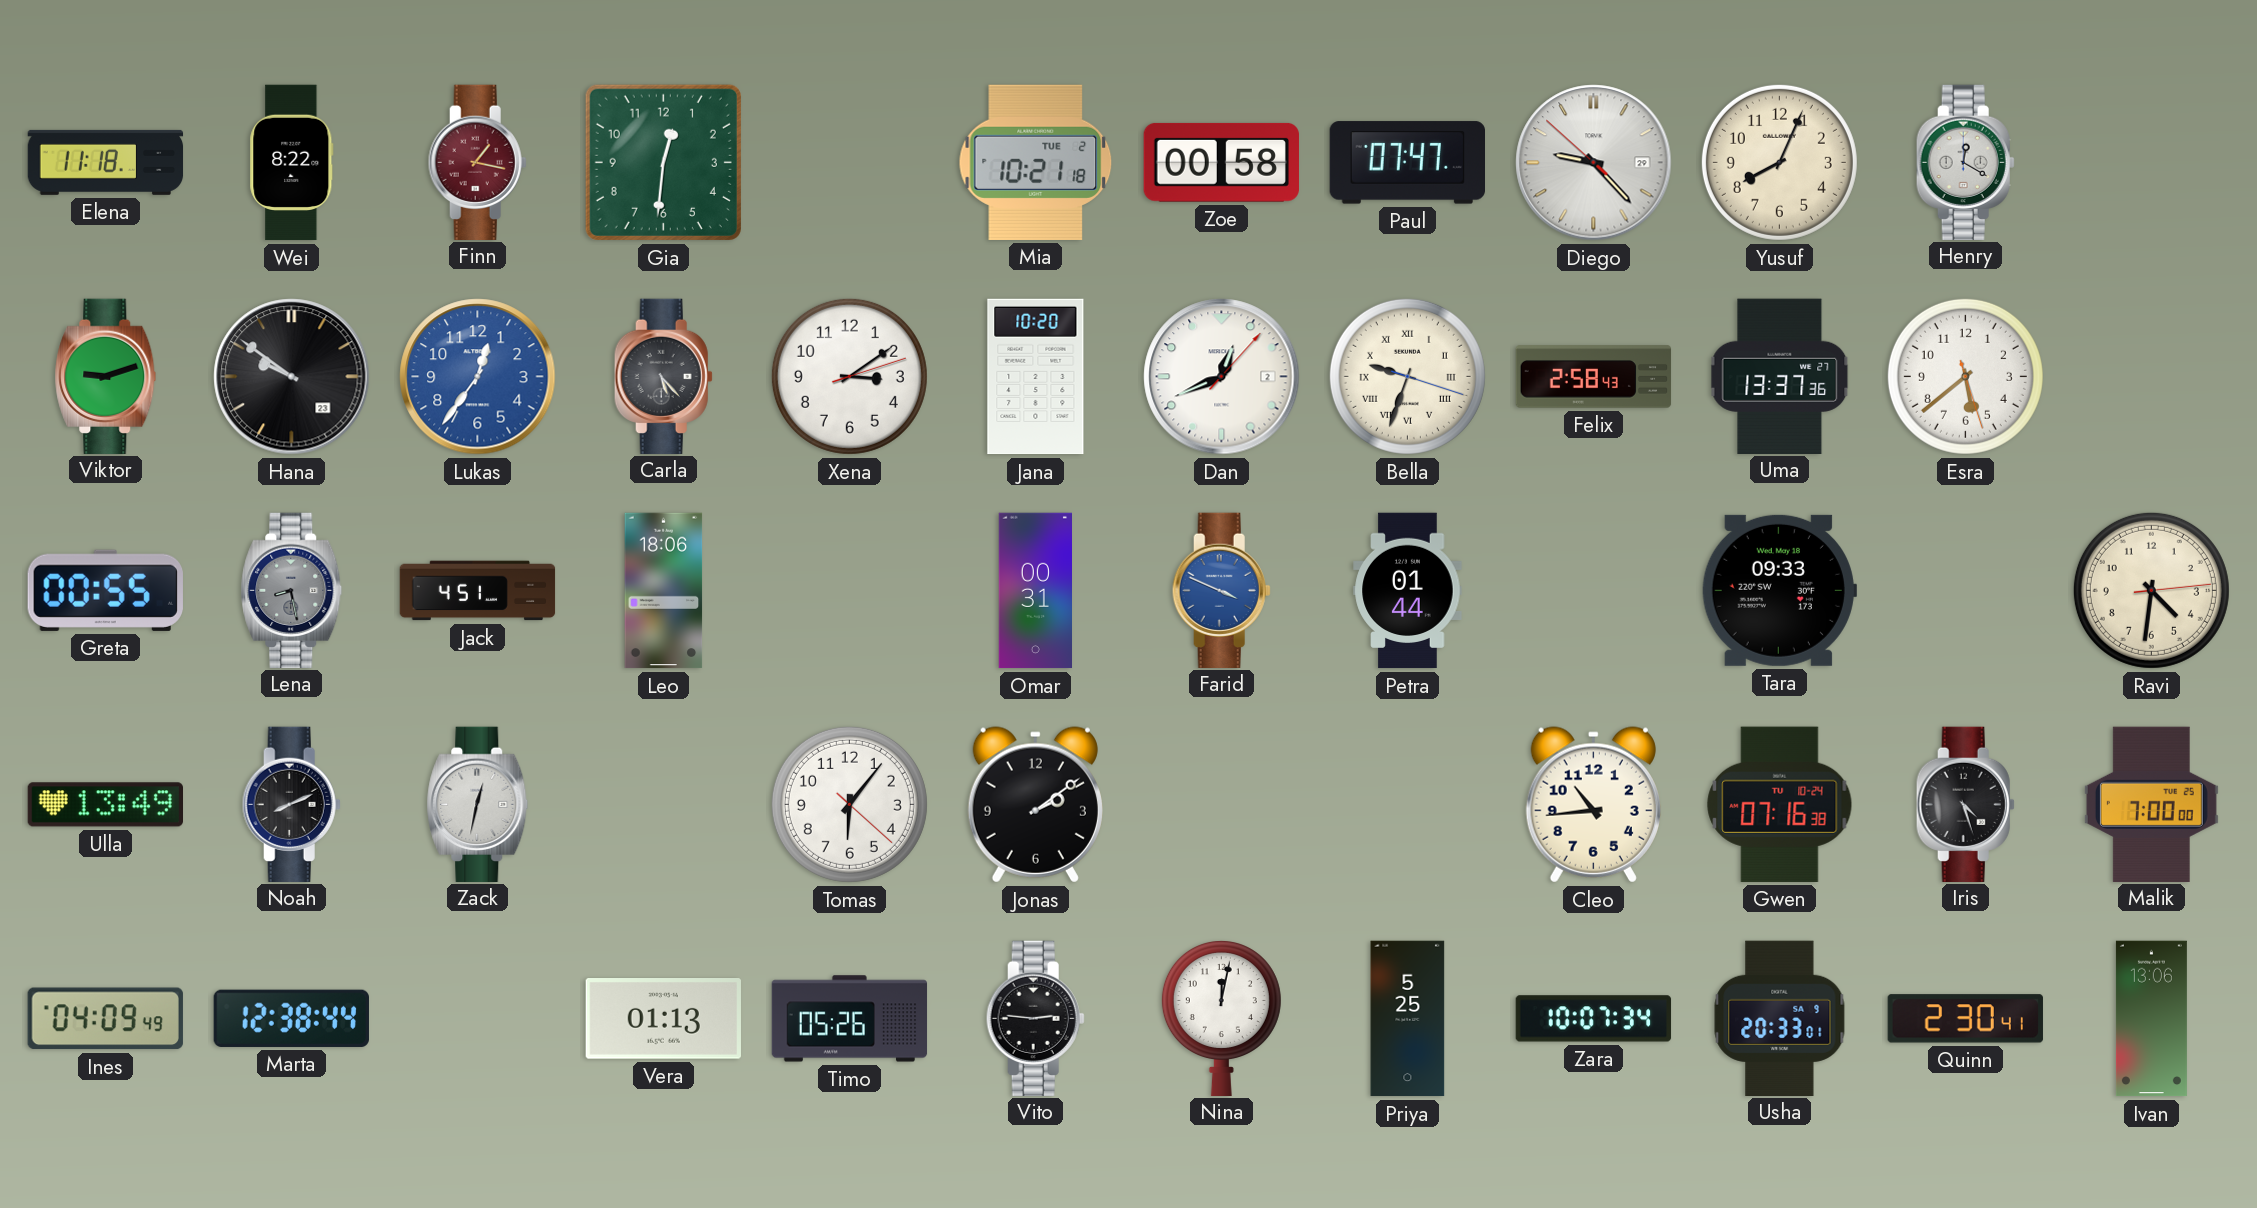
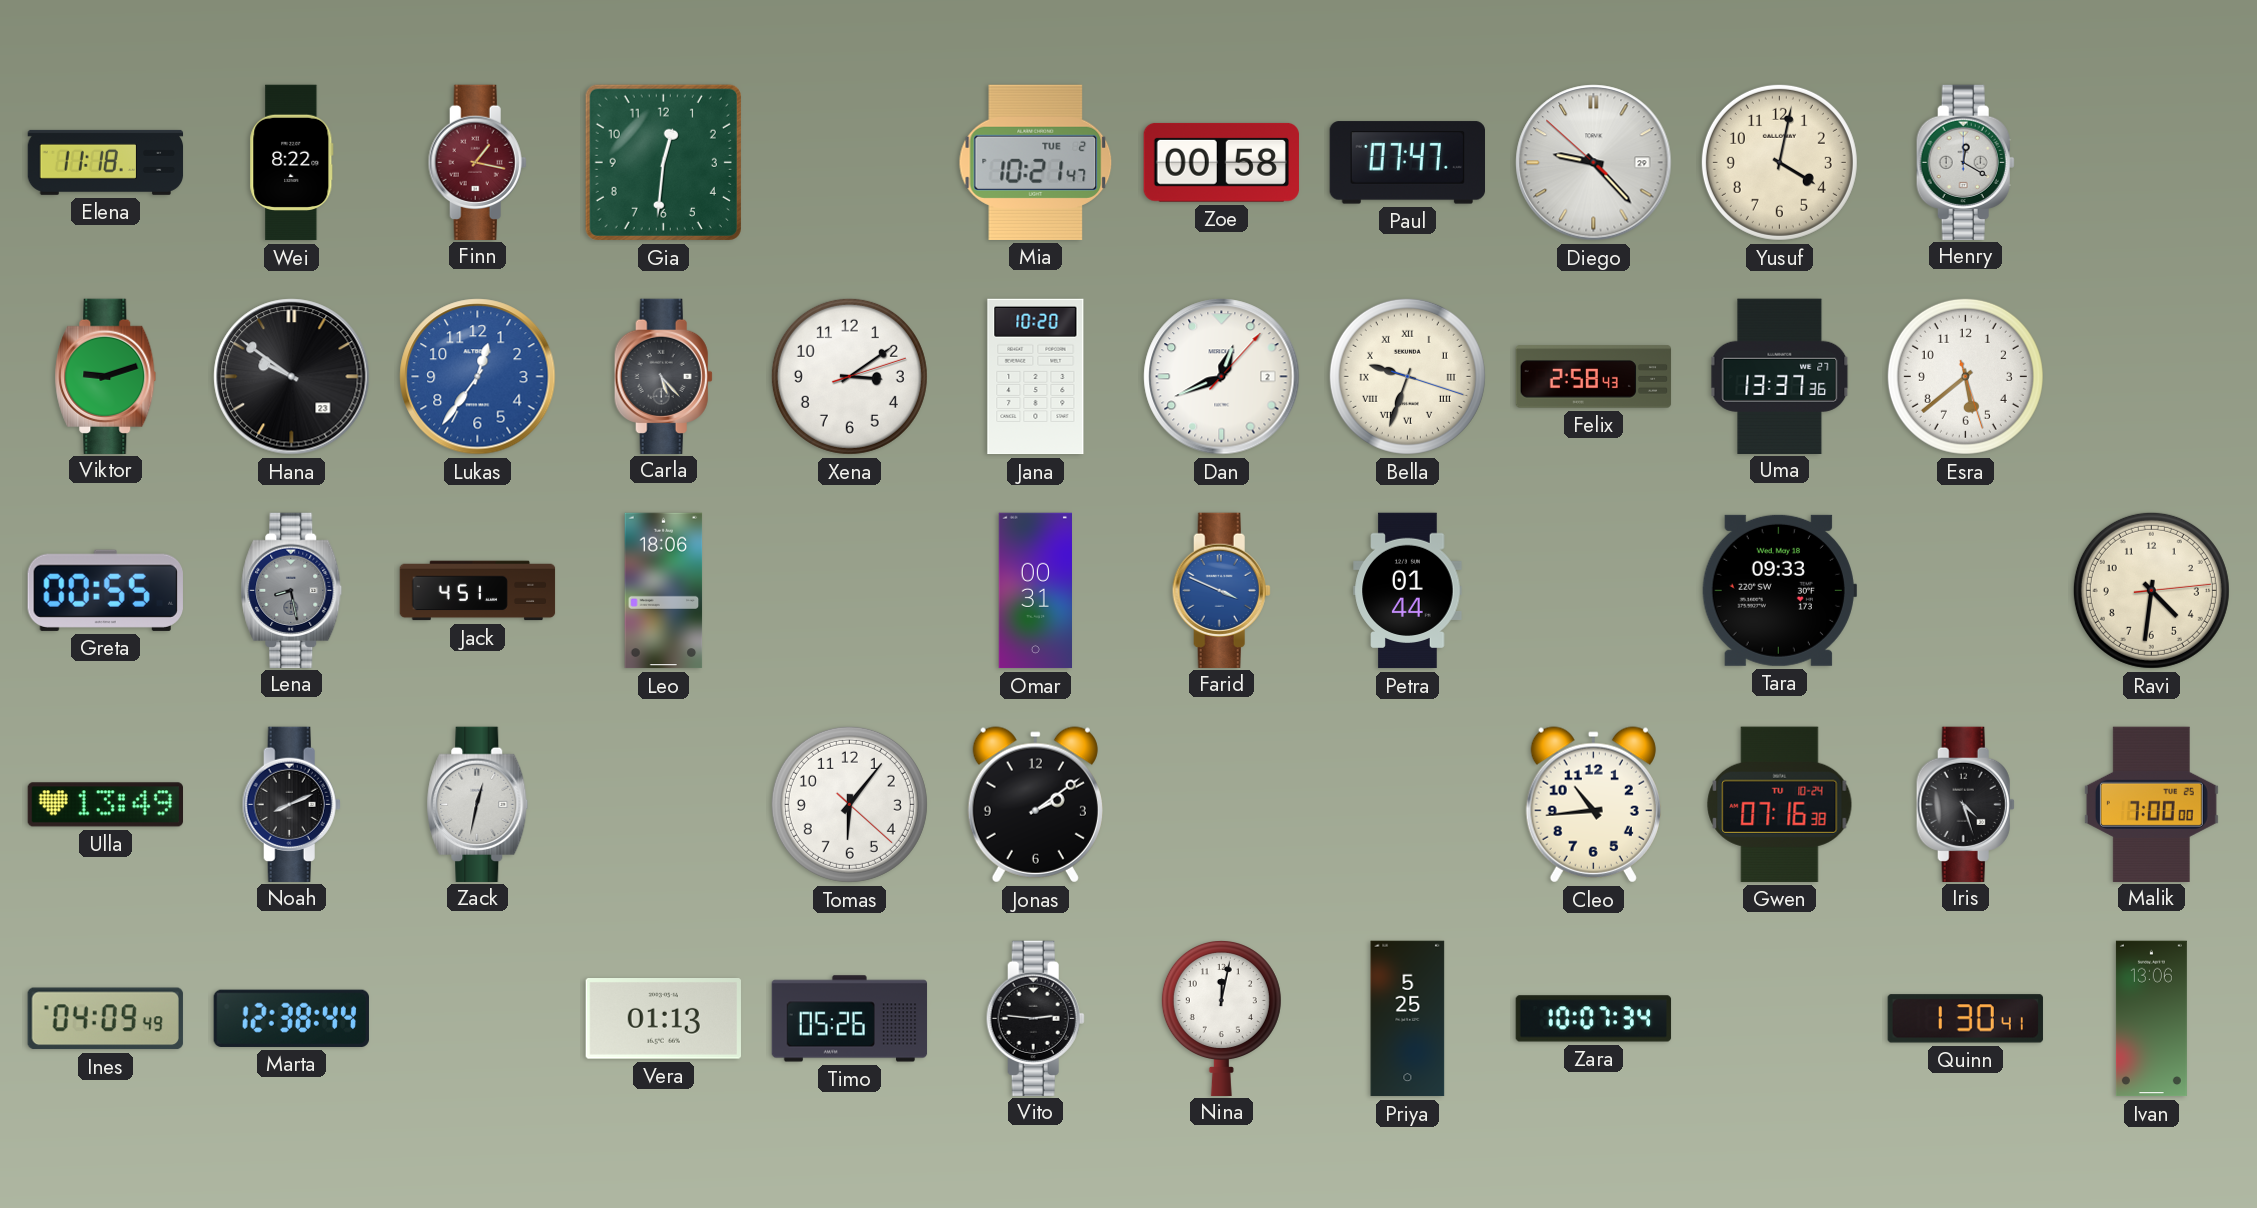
Mia: 10:21:18 -> 10:21:47 (1036, 162)
Yusuf: 8:04 -> 4:02 (1779, 162)
Usha: 20:33 -> none (1780, 1018)
Quinn: 2:30 -> 1:30 (1965, 1019)
